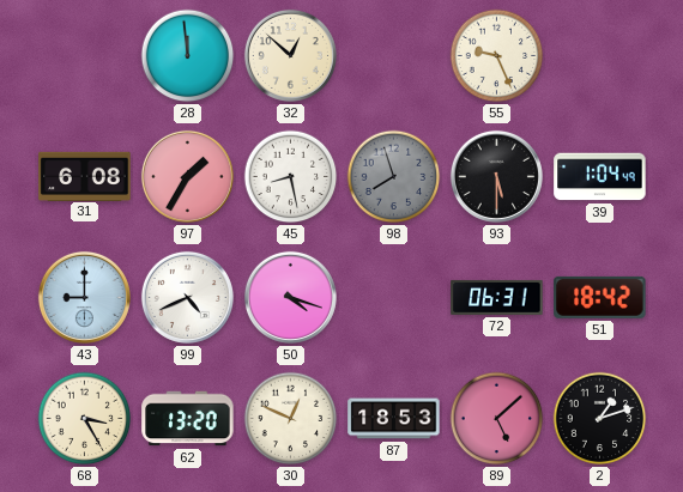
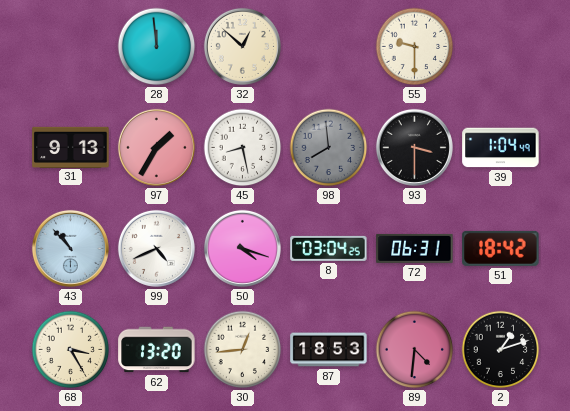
55: 9:26 -> 9:30 (415, 47)
31: 6:08 -> 9:13 (71, 147)
98: 7:57 -> 7:59 (329, 148)
93: 5:30 -> 3:30 (414, 147)
43: 9:00 -> 10:53 (70, 248)
8: none -> 03:04 (329, 248)
30: 12:49 -> 12:44 (243, 350)
89: 5:08 -> 4:31 (415, 350)
